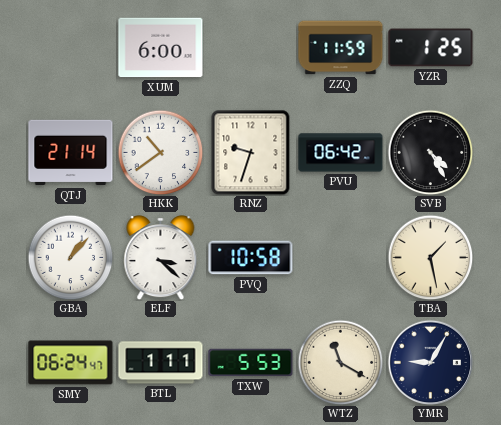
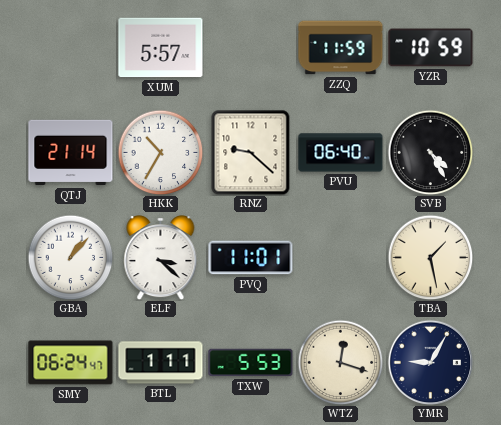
XUM: 6:00 -> 5:57 (161, 48)
YZR: 1:25 -> 10:59 (431, 48)
HKK: 10:39 -> 10:35 (160, 152)
RNZ: 9:33 -> 9:22 (251, 152)
PVU: 06:42 -> 06:40 (341, 153)
PVQ: 10:58 -> 11:01 (251, 258)
WTZ: 11:20 -> 12:18 (340, 362)
